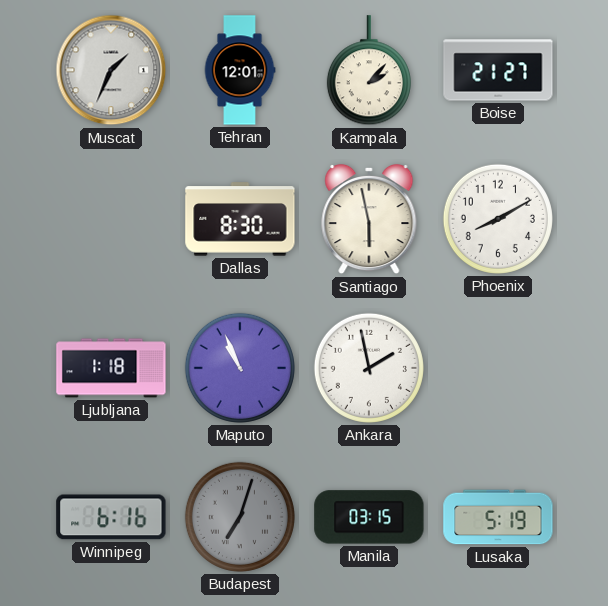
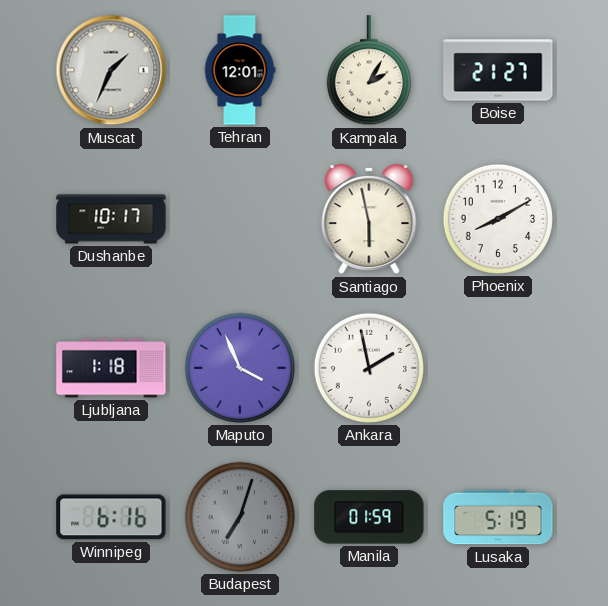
Kampala: 2:07 -> 2:05 (369, 71)
Dushanbe: none -> 10:17 (111, 219)
Dallas: 8:30 -> none (240, 219)
Maputo: 10:56 -> 3:56 (240, 368)
Manila: 03:15 -> 01:59 (369, 517)
